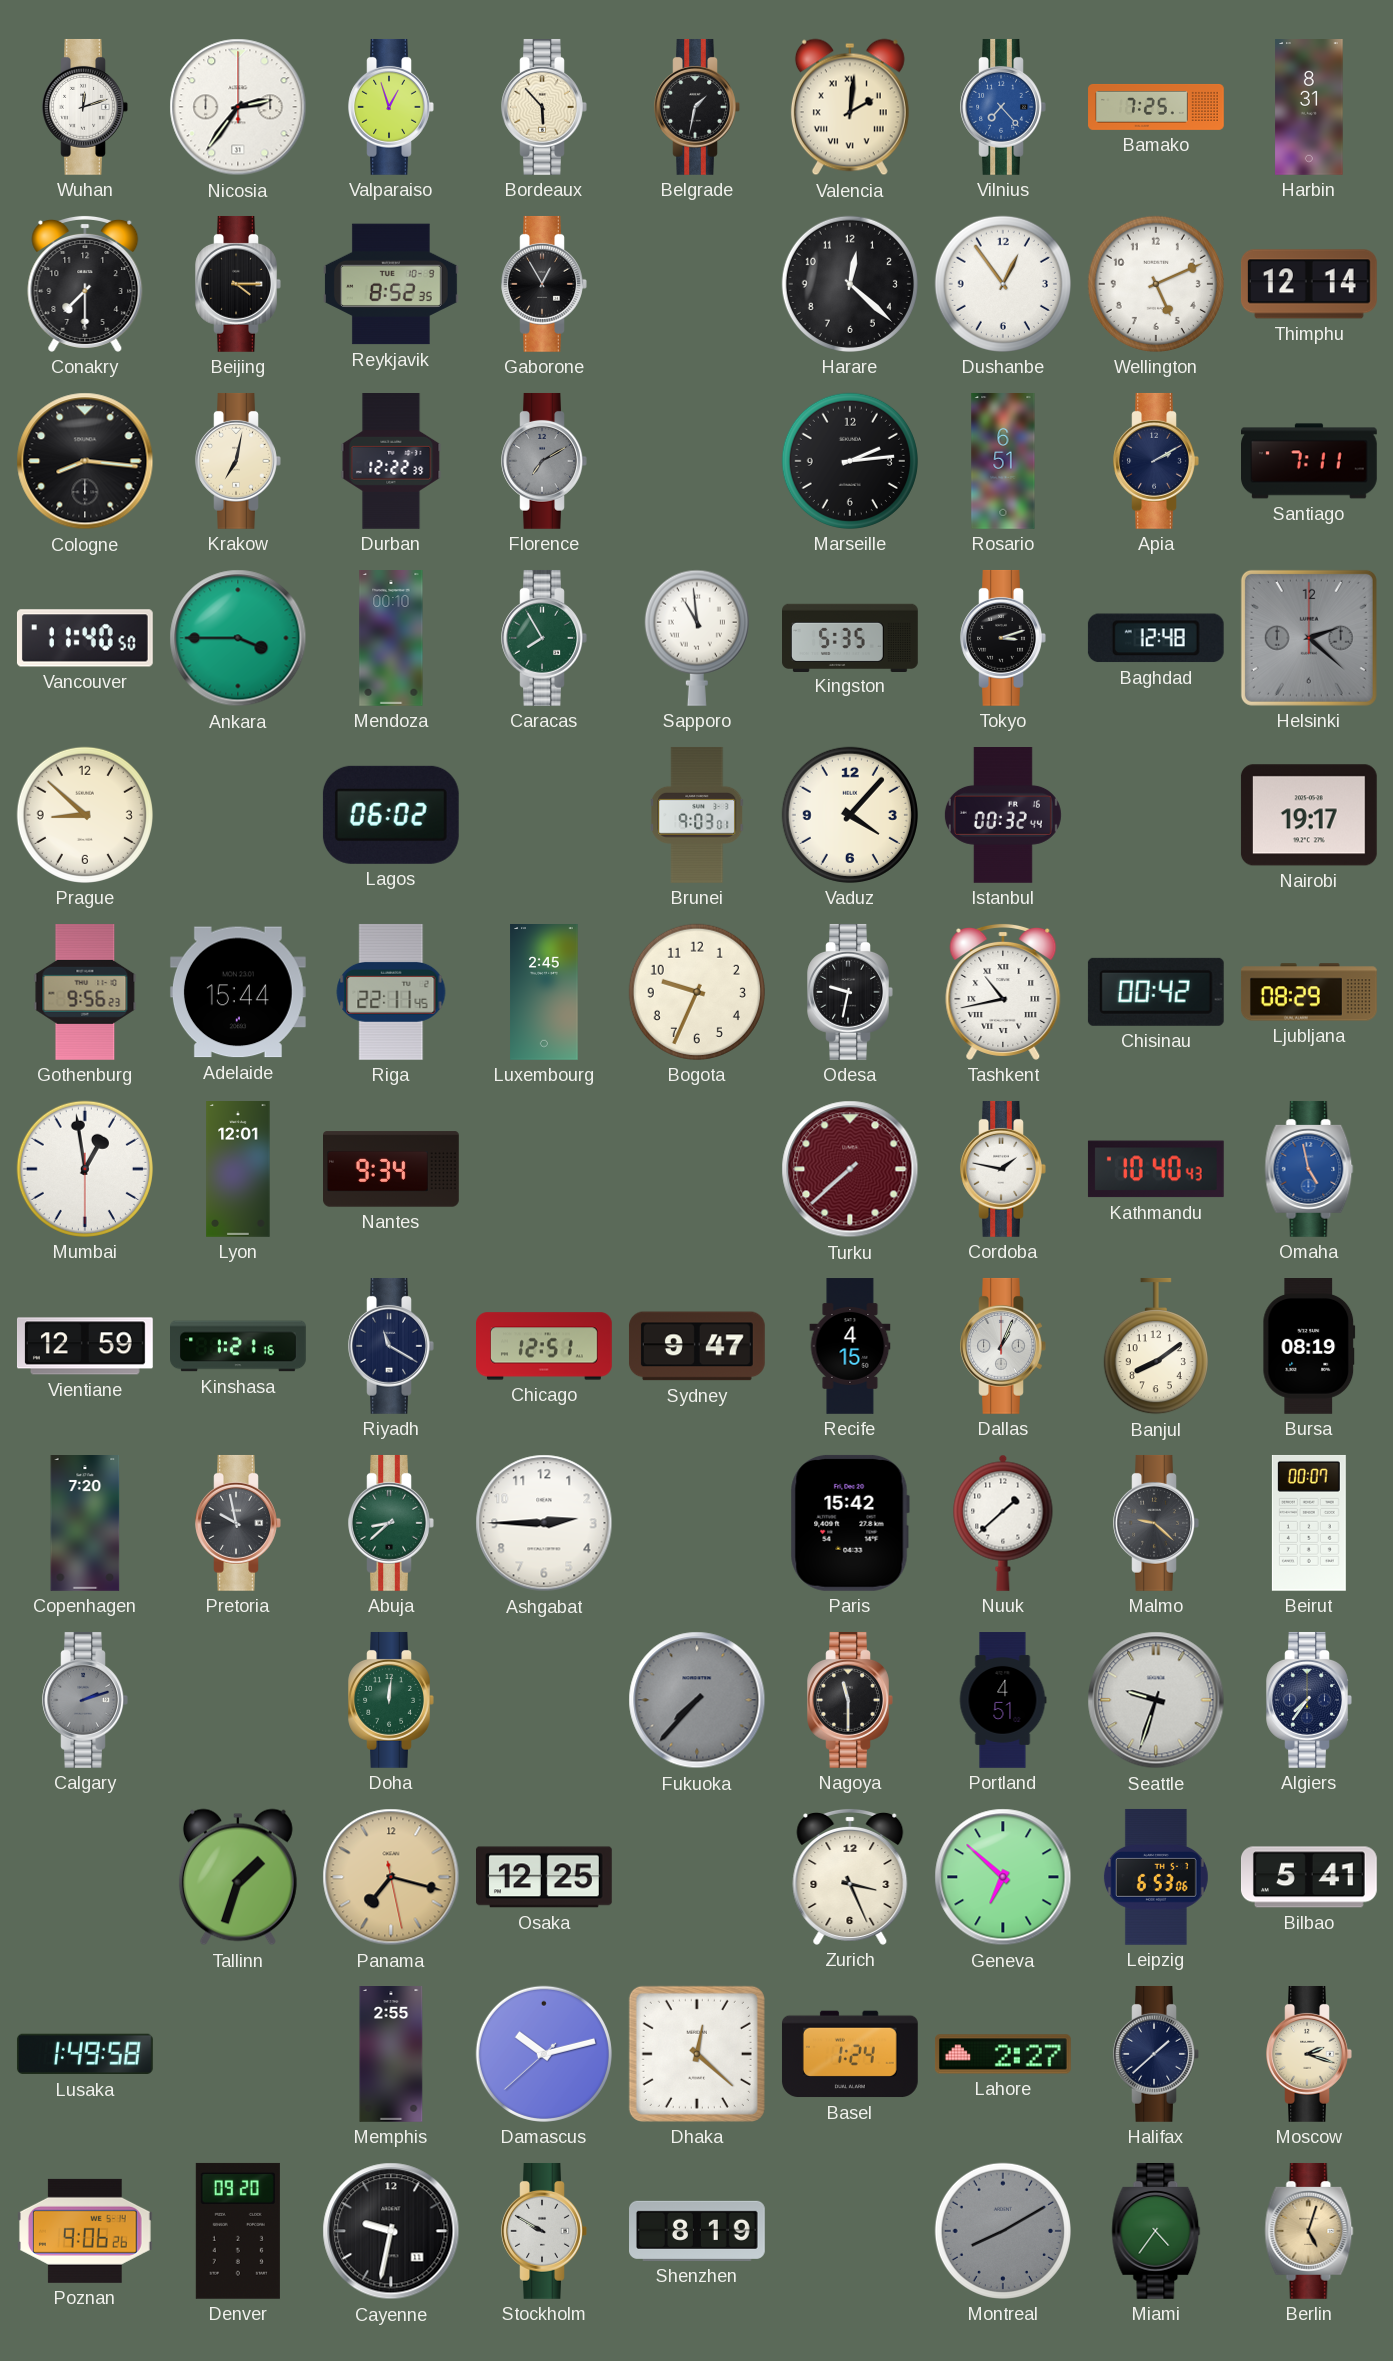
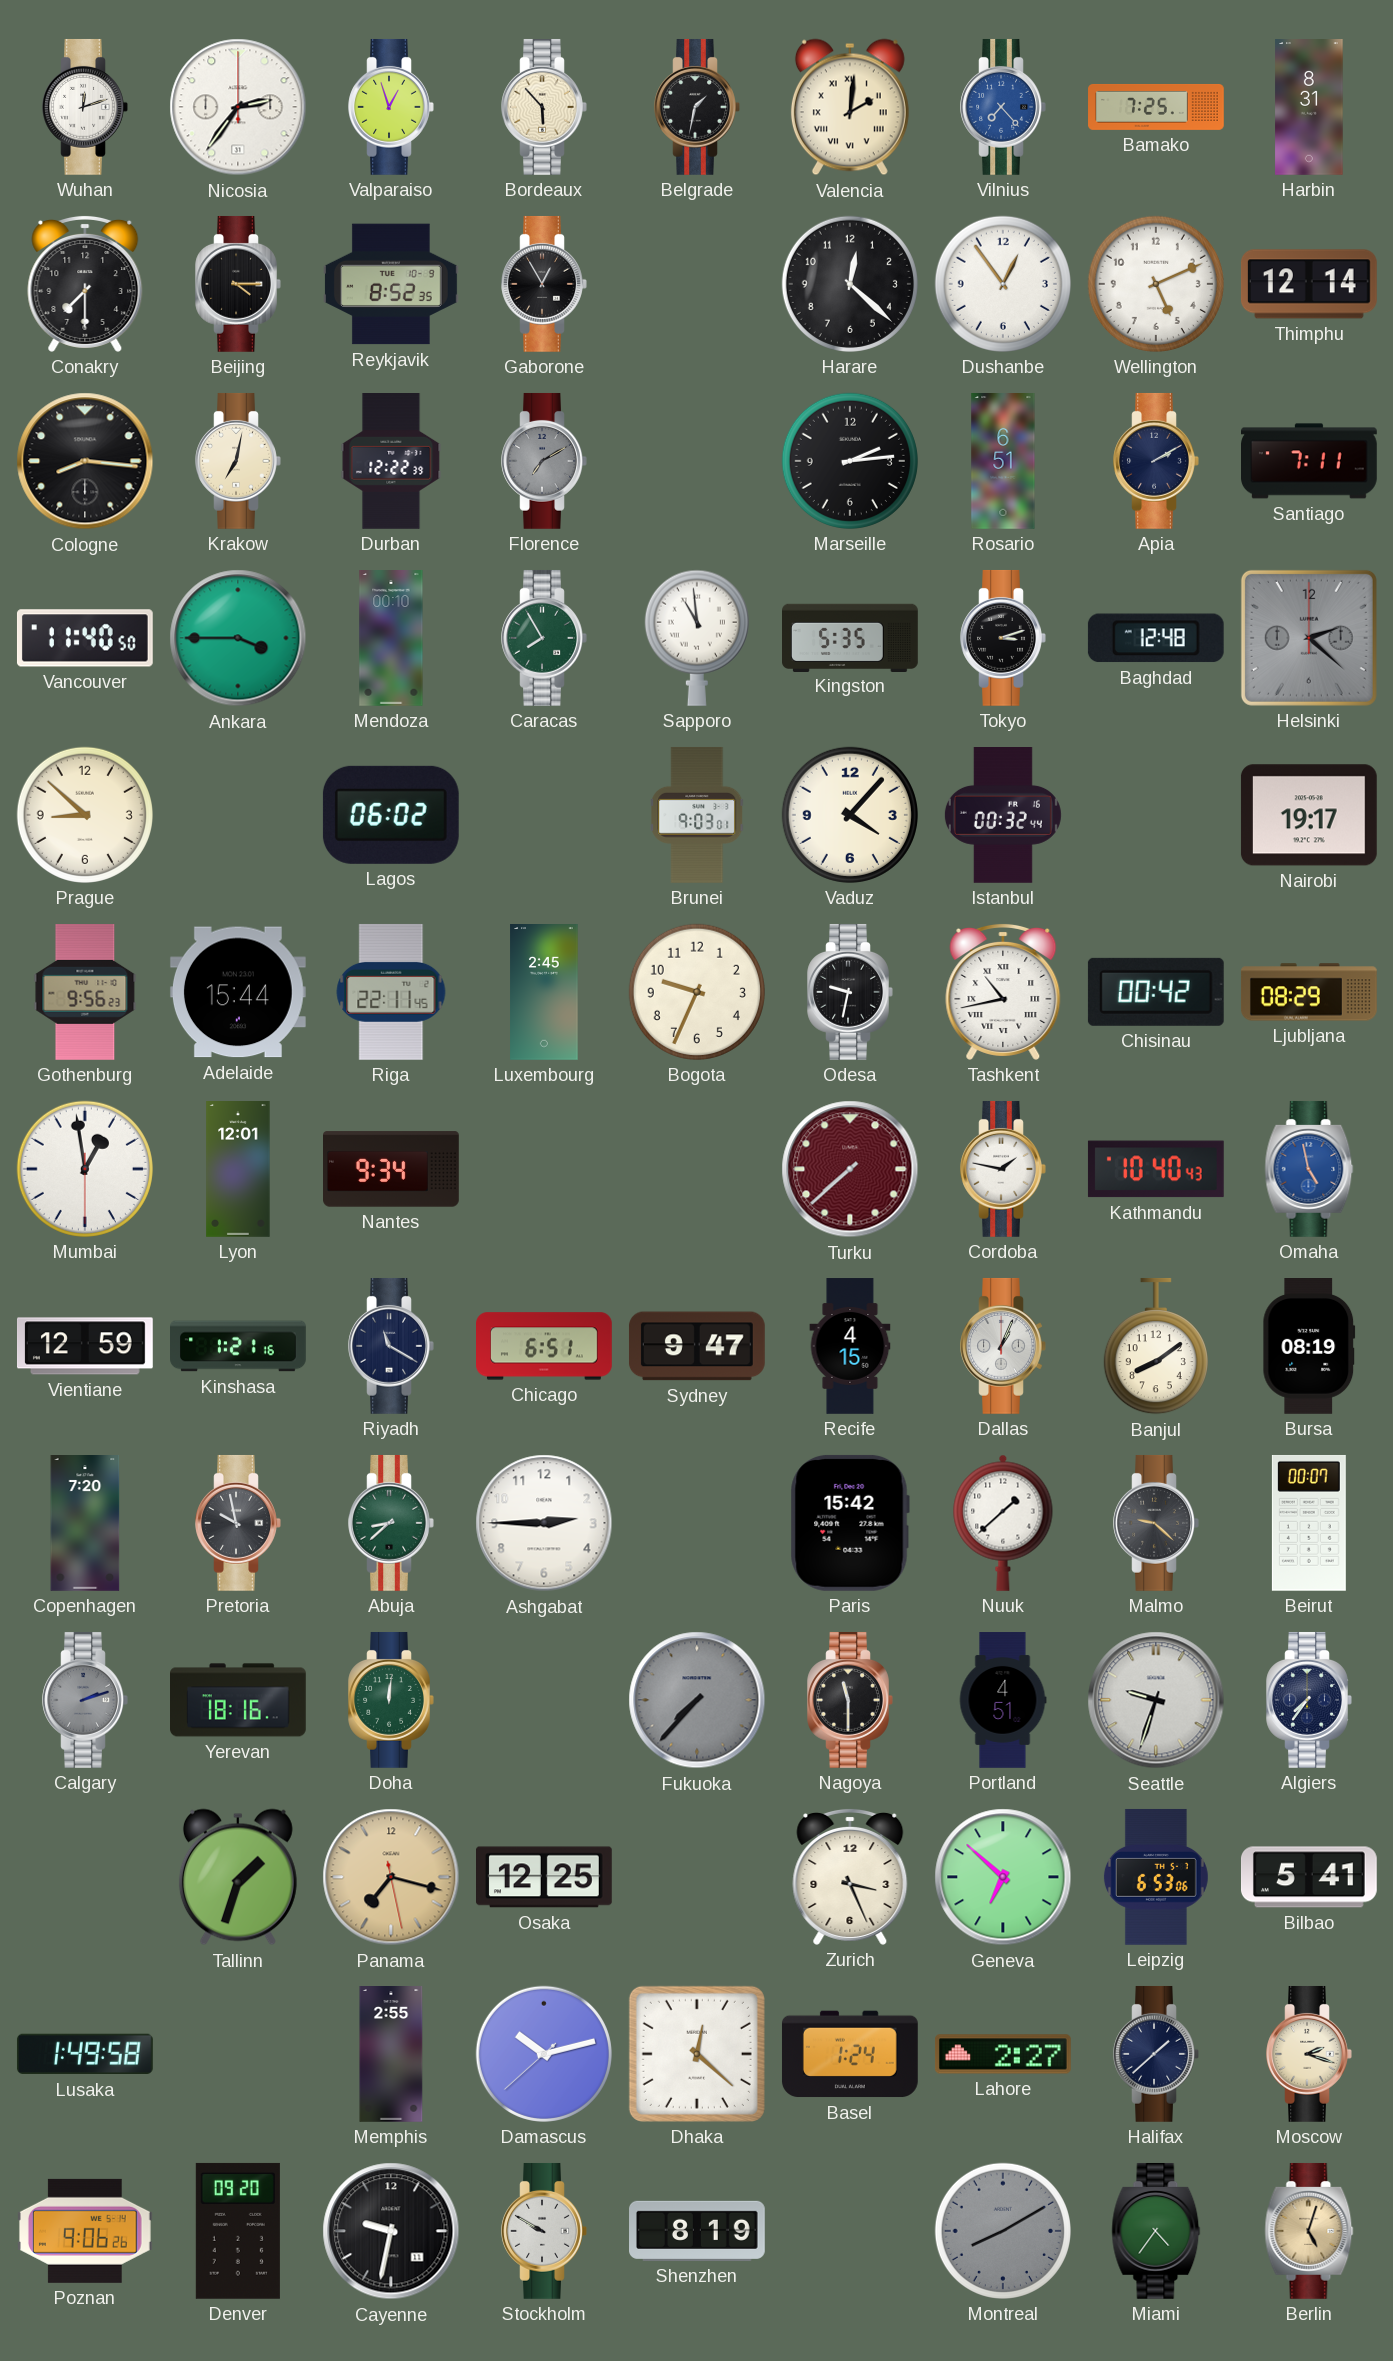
Chicago: 12:51 -> 6:51 (545, 1346)
Yerevan: none -> 18:16 (239, 1700)
